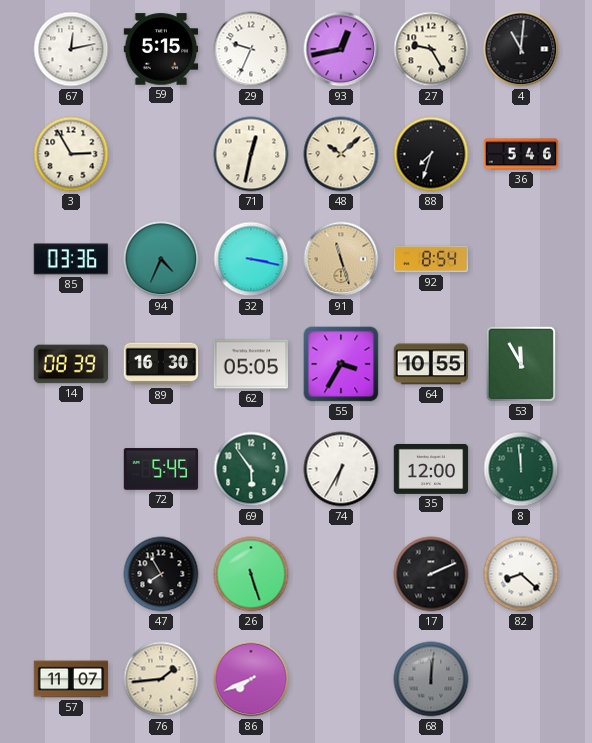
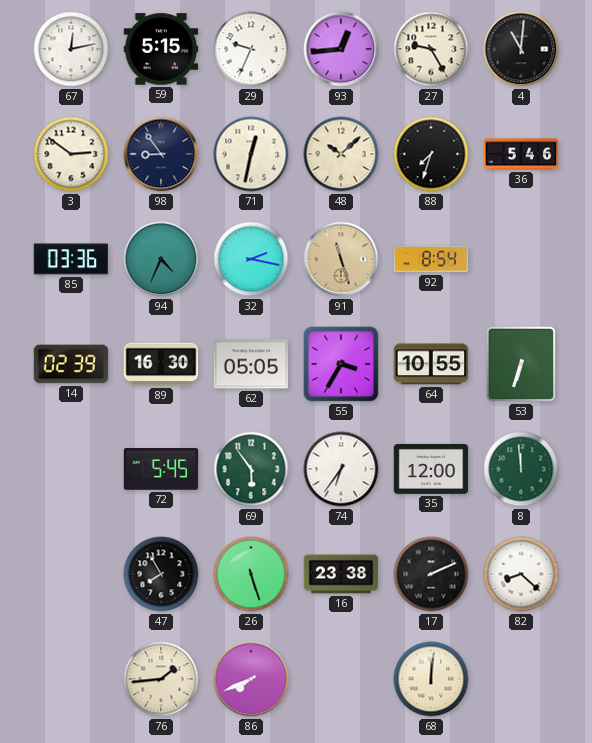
93: 12:43 -> 12:44 (341, 49)
3: 2:55 -> 2:51 (71, 154)
98: none -> 8:54 (161, 154)
32: 3:17 -> 2:17 (251, 259)
14: 08:39 -> 02:39 (71, 364)
53: 11:55 -> 6:33 (521, 364)
74: 6:35 -> 6:36 (341, 469)
16: none -> 23:38 (341, 574)
57: 11:07 -> none (71, 679)
68 dial: grey -> cream (431, 679)
